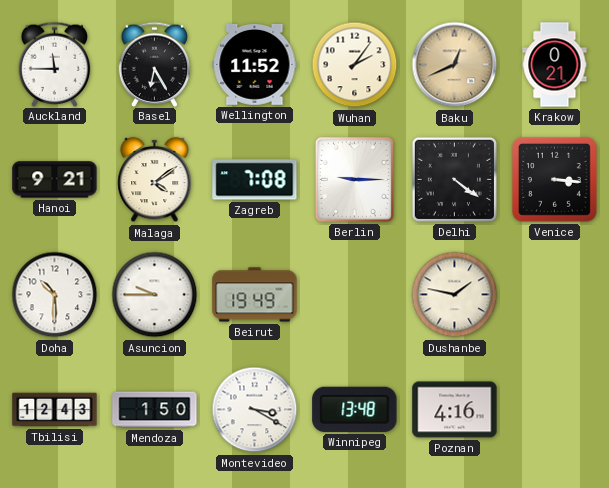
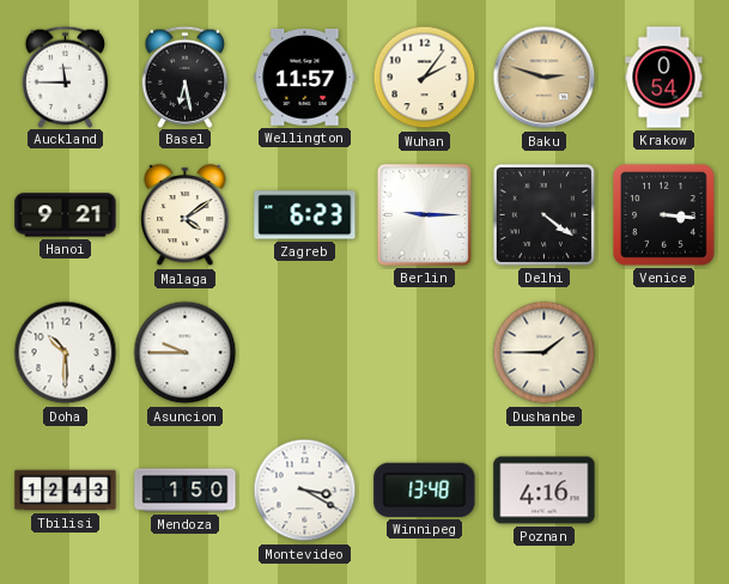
Basel: 6:25 -> 6:28 (186, 77)
Wellington: 11:52 -> 11:57 (305, 77)
Baku: 12:41 -> 2:48 (545, 78)
Krakow: 0:21 -> 0:54 (664, 78)
Zagreb: 7:08 -> 6:23 (305, 215)
Beirut: 19:49 -> none (255, 295)
Dushanbe: 1:47 -> 1:45 (545, 353)
